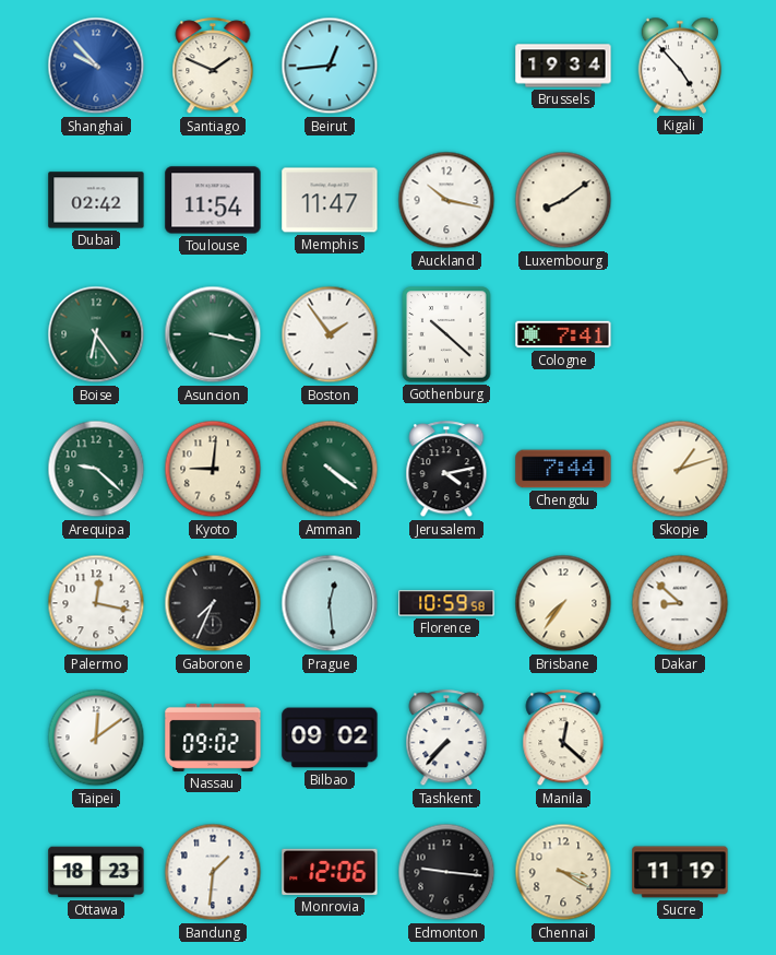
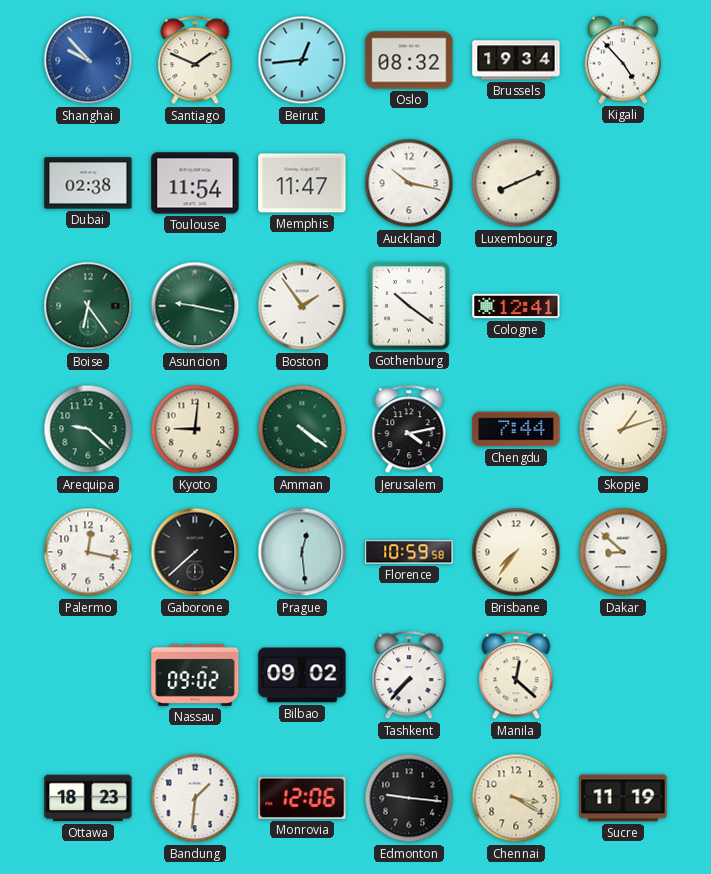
Oslo: none -> 08:32 (409, 60)
Dubai: 02:42 -> 02:38 (88, 183)
Luxembourg: 8:09 -> 8:11 (516, 183)
Asuncion: 3:17 -> 9:17 (195, 306)
Gothenburg: 10:22 -> 10:21 (409, 306)
Cologne: 7:41 -> 12:41 (516, 306)
Gaborone: 7:34 -> 7:38 (195, 552)
Taipei: 12:09 -> none (96, 738)
